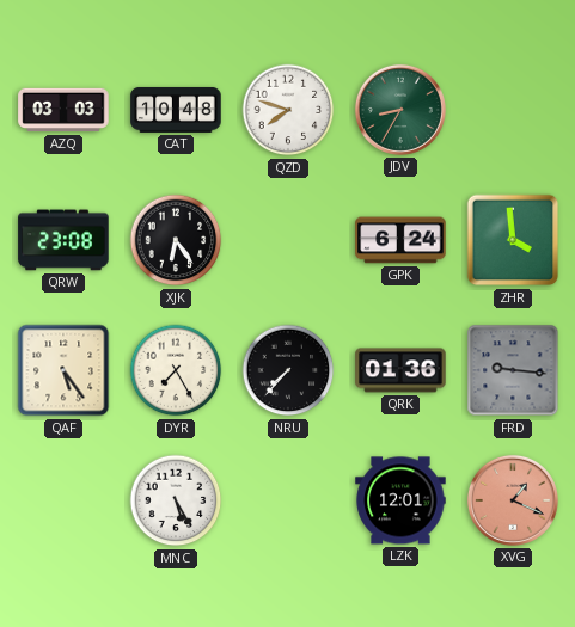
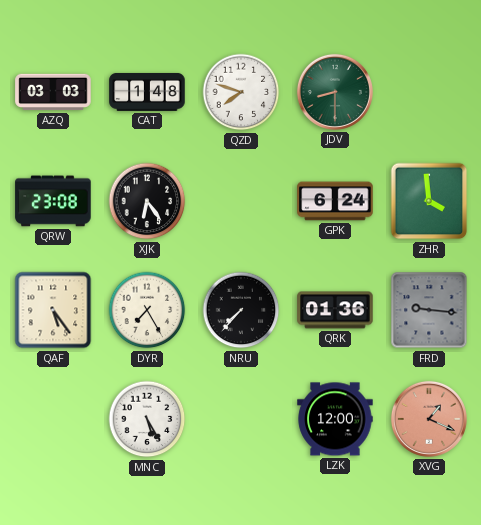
CAT: 10:48 -> 1:48 (147, 92)
JDV: 8:35 -> 8:30 (335, 92)
LZK: 12:01 -> 12:00 (335, 419)
